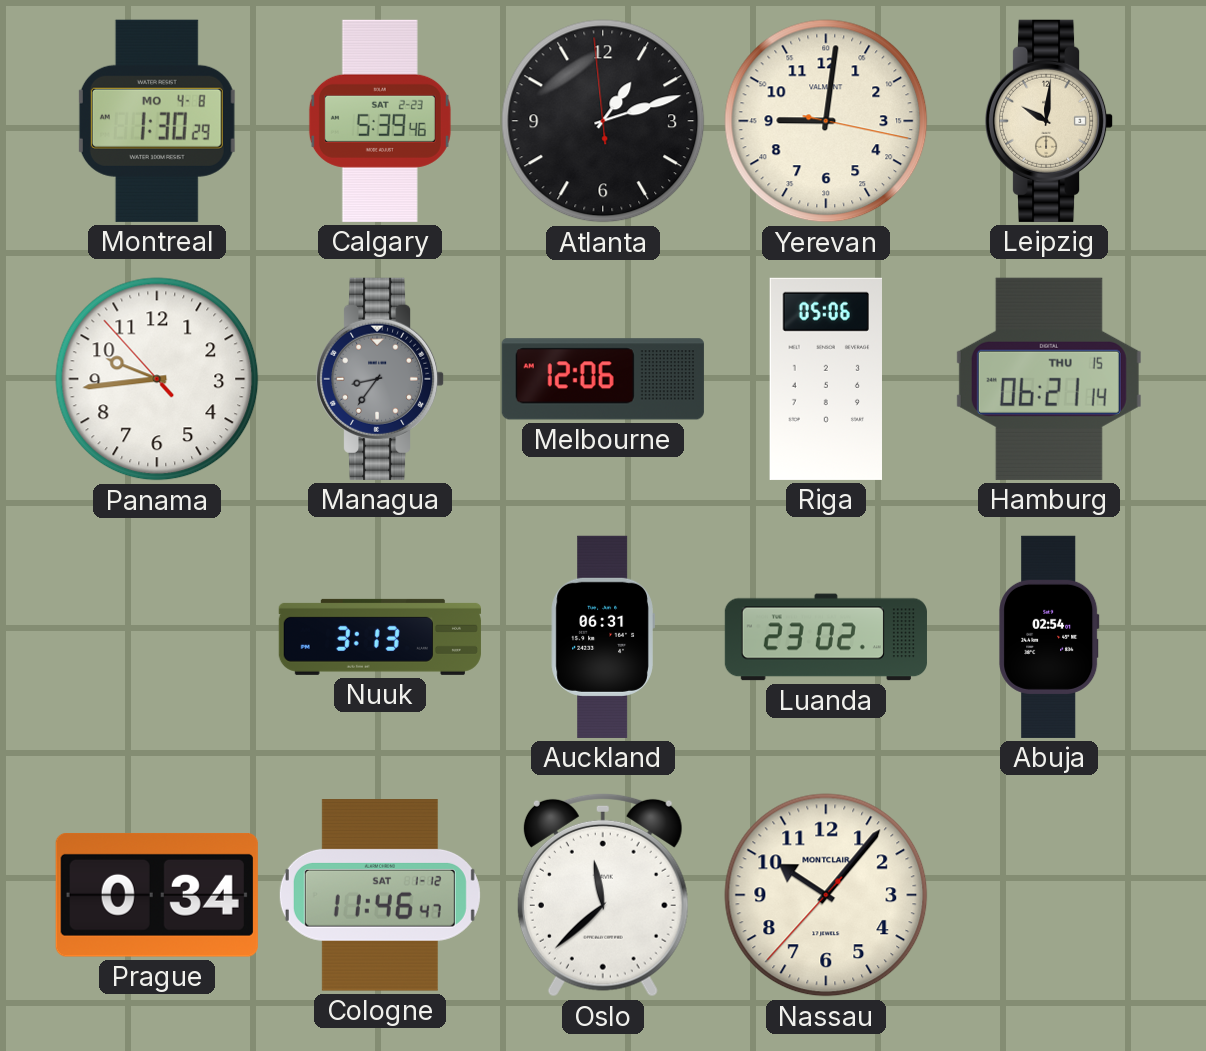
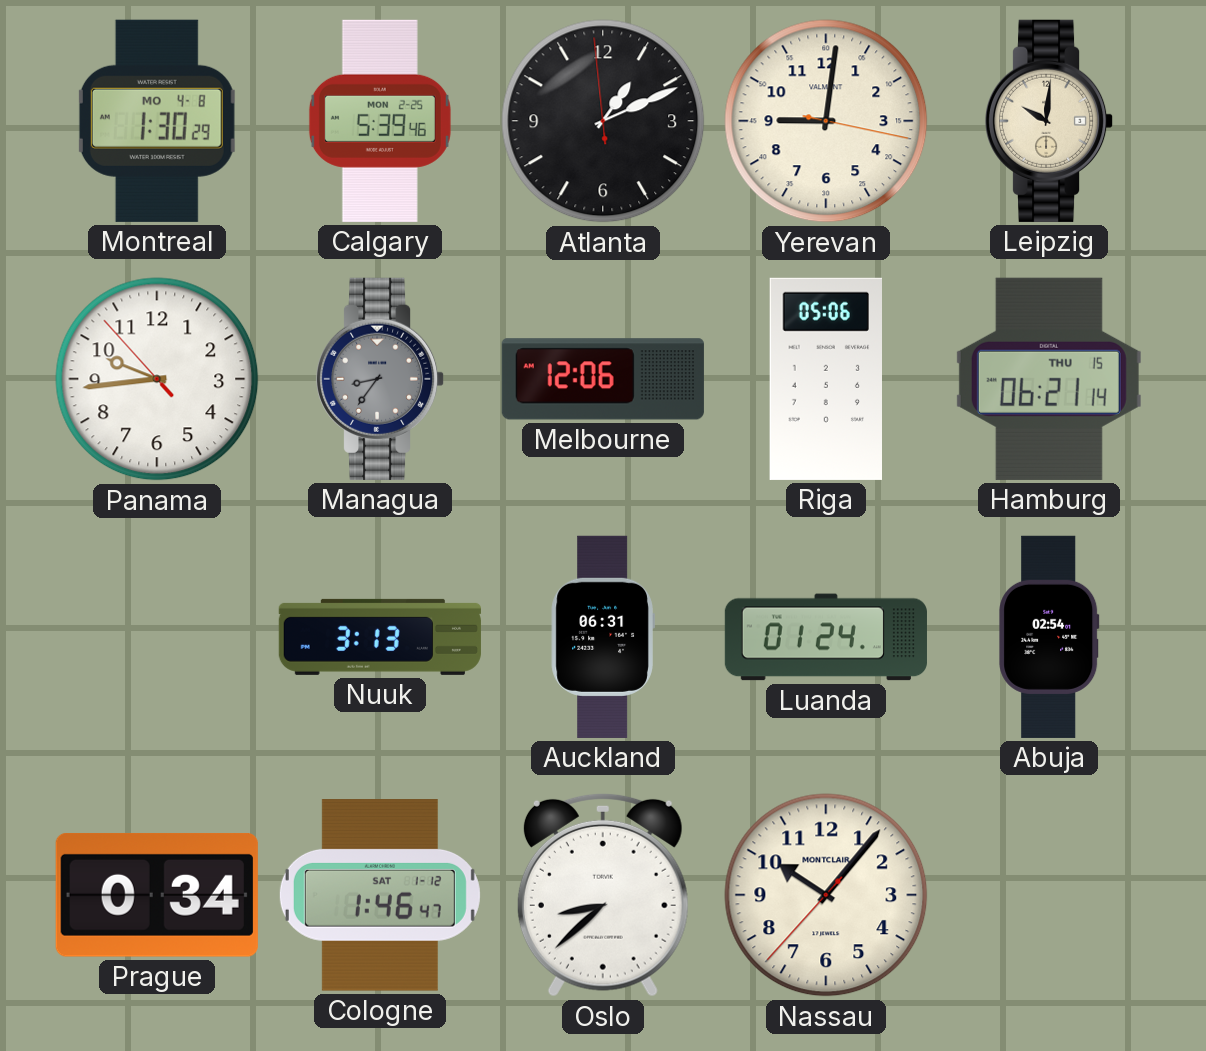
Calgary date: SAT 2-23 -> MON 2-25 (380, 121)
Atlanta: 1:11 -> 1:10 (603, 121)
Luanda: 23:02 -> 01:24 (826, 637)
Cologne: 11:46 -> 1:46 (380, 895)
Oslo: 11:38 -> 8:38 (603, 895)
